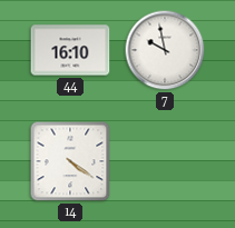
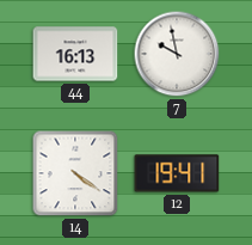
44: 16:10 -> 16:13 (75, 54)
12: none -> 19:41 (177, 173)
